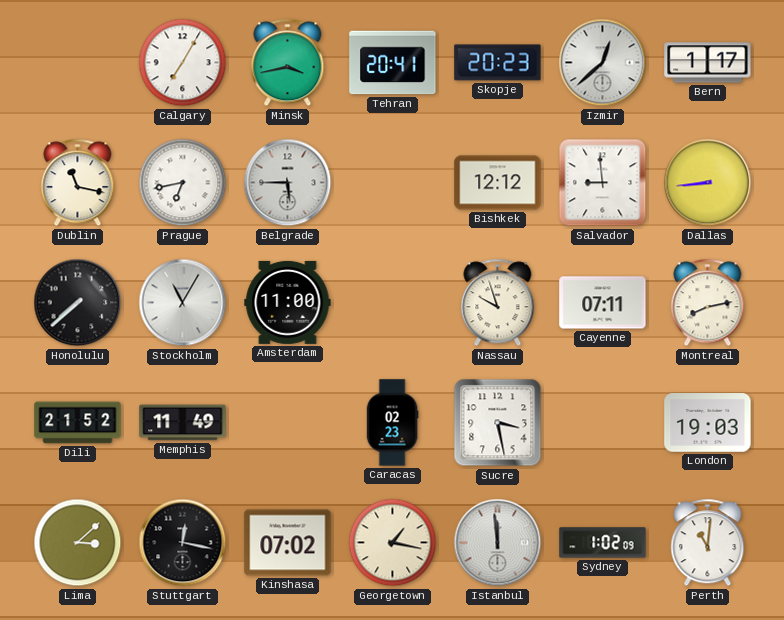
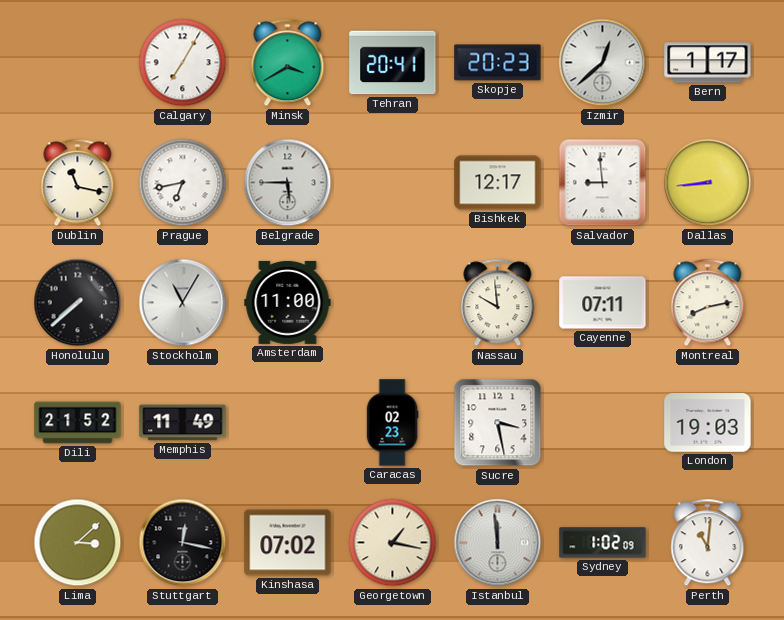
Minsk: 3:43 -> 3:40 (288, 63)
Bishkek: 12:12 -> 12:17 (498, 183)
Nassau: 9:57 -> 9:59 (498, 303)
